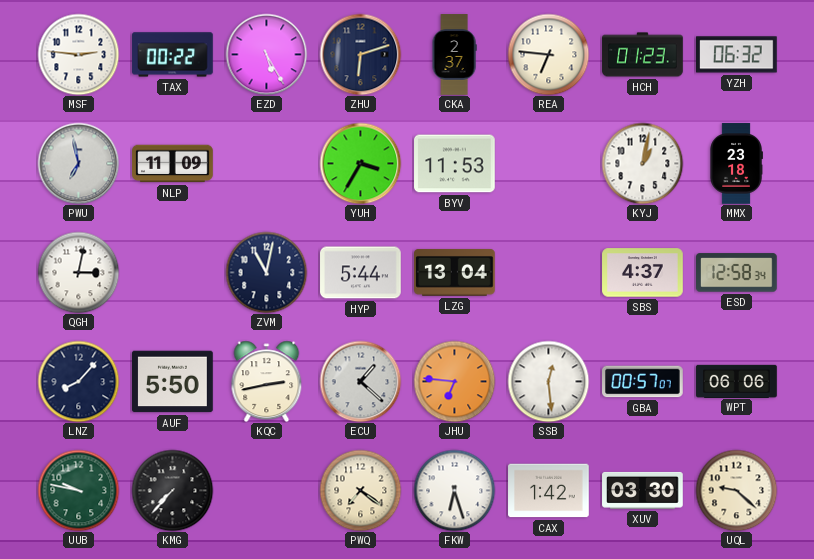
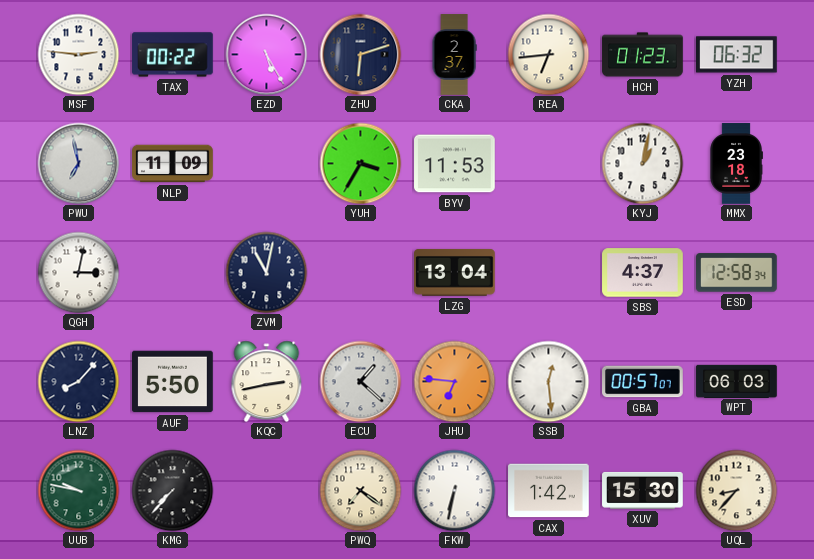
REA: 6:46 -> 6:44 (548, 54)
HYP: 5:44 -> none (361, 273)
WPT: 06:06 -> 06:03 (737, 381)
FKW: 6:27 -> 6:32 (454, 490)
XUV: 03:30 -> 15:30 (643, 490)
UQL: 9:22 -> 8:37 (736, 490)
